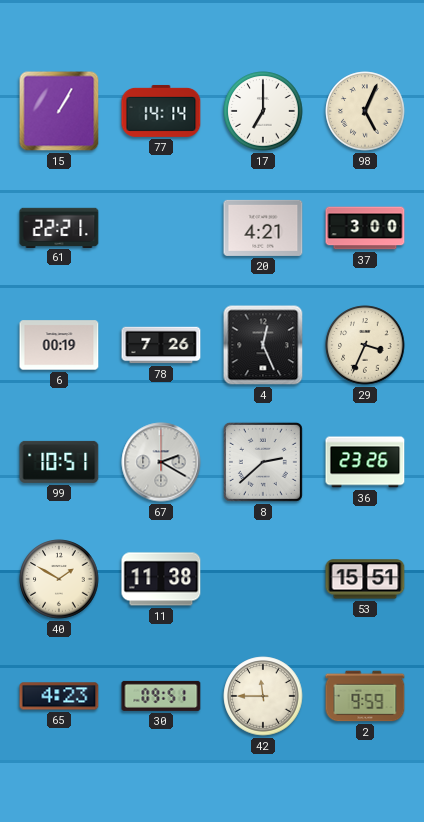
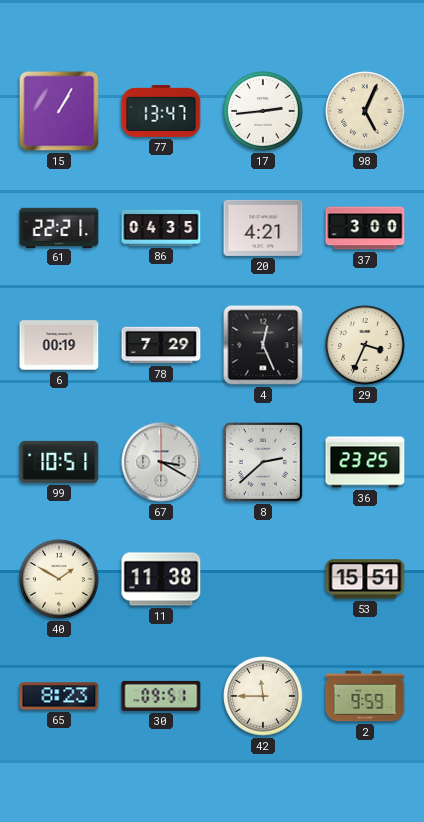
77: 14:14 -> 13:47 (161, 111)
17: 7:00 -> 2:44 (263, 111)
86: none -> 04:35 (161, 228)
78: 7:26 -> 7:29 (161, 345)
67: 2:20 -> 3:20 (161, 462)
36: 23:26 -> 23:25 (365, 462)
65: 4:23 -> 8:23 (59, 696)
